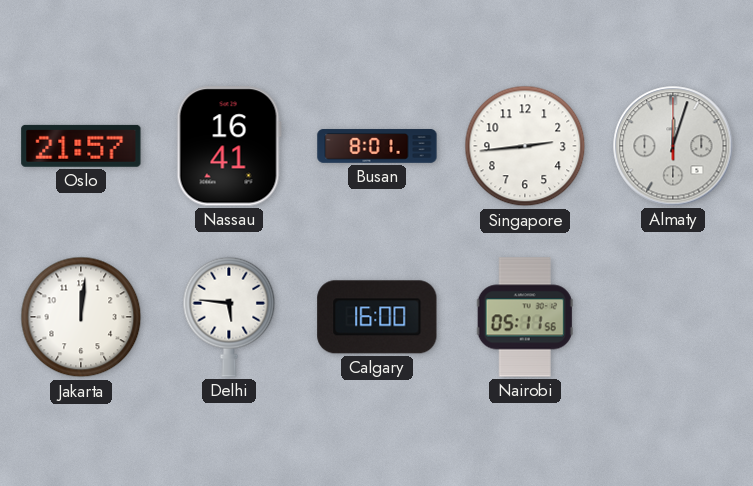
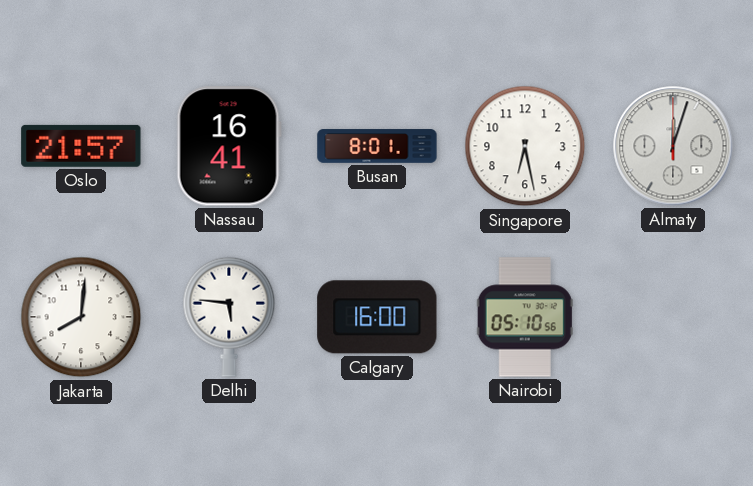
Singapore: 2:44 -> 6:28 (525, 146)
Jakarta: 12:01 -> 8:01 (81, 317)
Nairobi: 05:11 -> 05:10 (525, 317)
